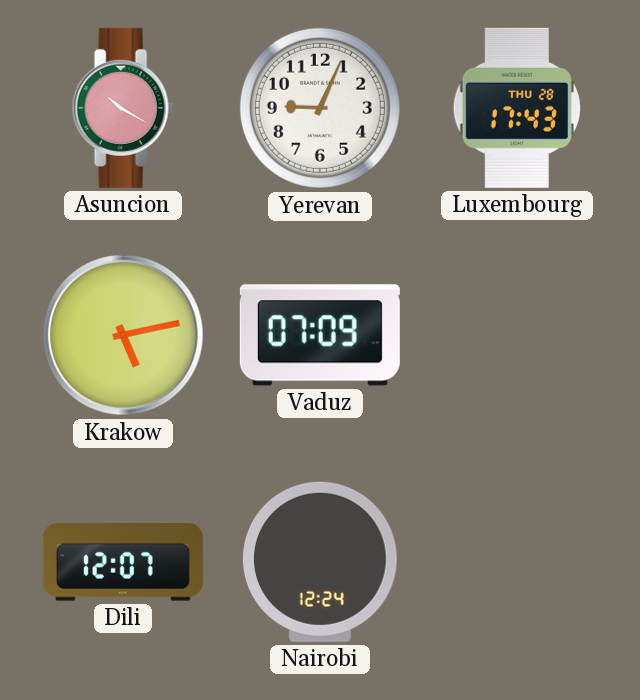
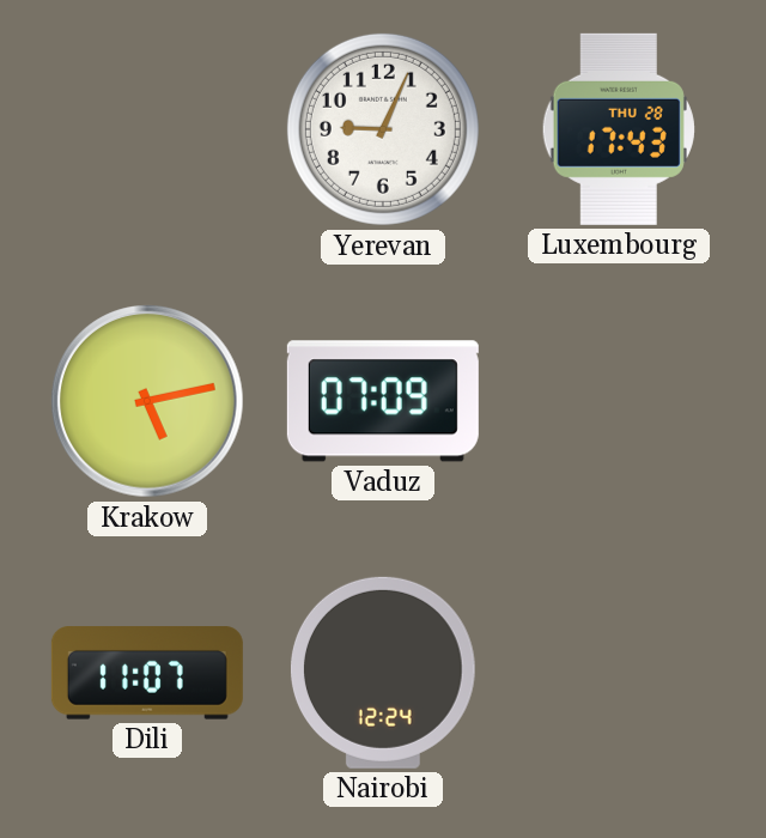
Asuncion: 10:20 -> none (123, 108)
Dili: 12:07 -> 11:07 (147, 673)
